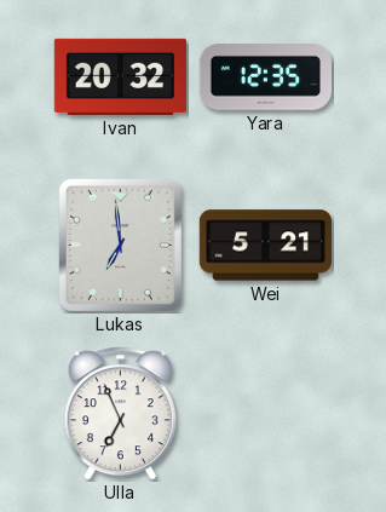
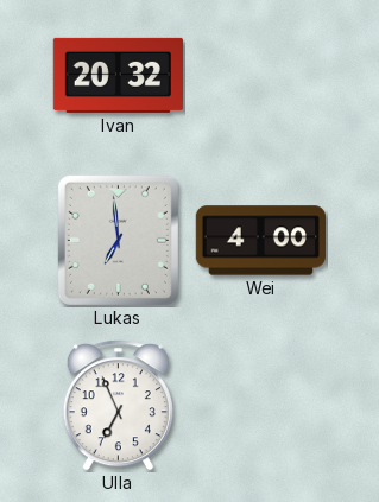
Yara: 12:35 -> none (265, 77)
Wei: 5:21 -> 4:00 (260, 241)
